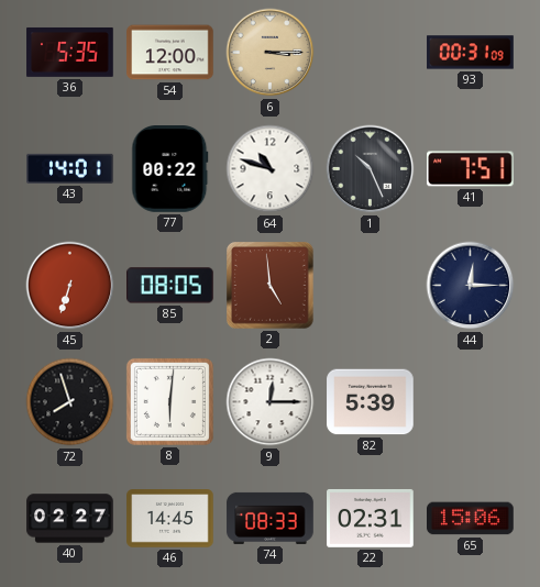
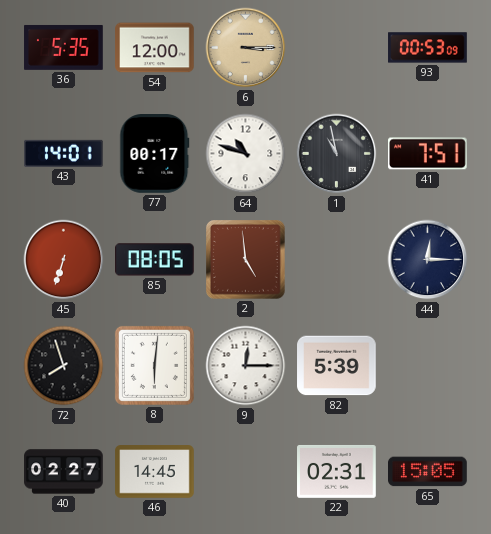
93: 00:31 -> 00:53 (428, 48)
77: 00:22 -> 00:17 (155, 154)
1: 10:26 -> 10:58 (337, 154)
74: 08:33 -> none (271, 518)
65: 15:06 -> 15:05 (428, 472)
